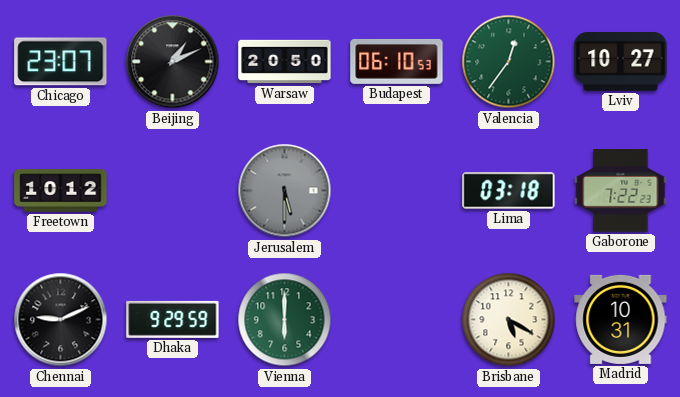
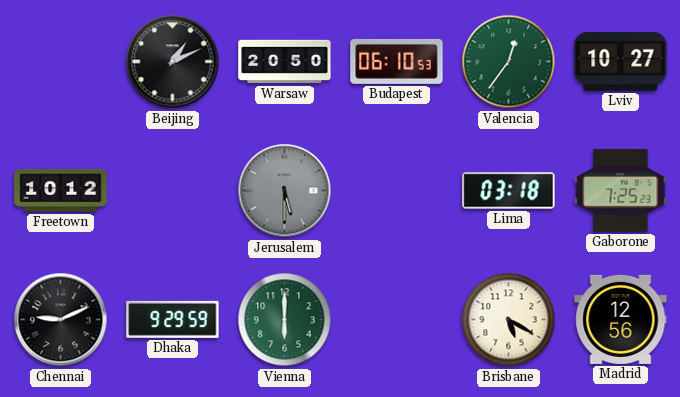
Chicago: 23:07 -> none (61, 62)
Gaborone: 7:22 -> 7:25 (621, 191)
Madrid: 10:31 -> 12:56 (621, 319)
